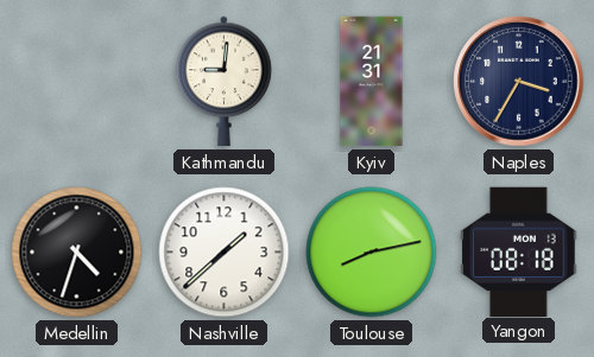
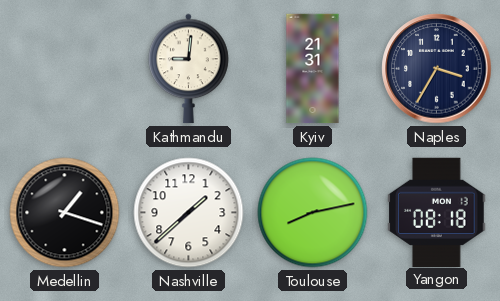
Medellin: 4:33 -> 1:18 (65, 213)
